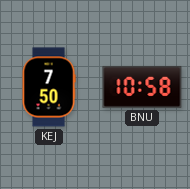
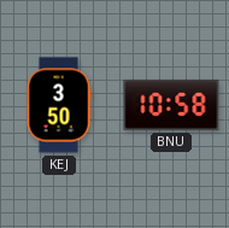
KEJ: 7:50 -> 3:50 (59, 105)
